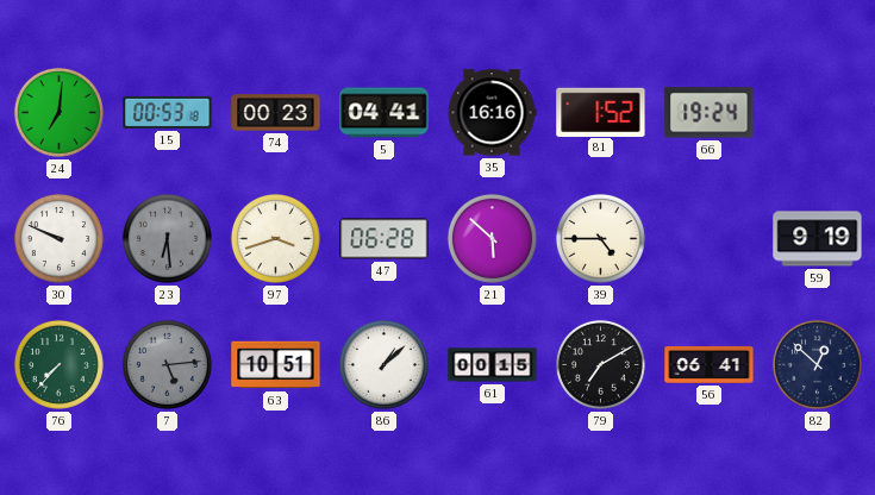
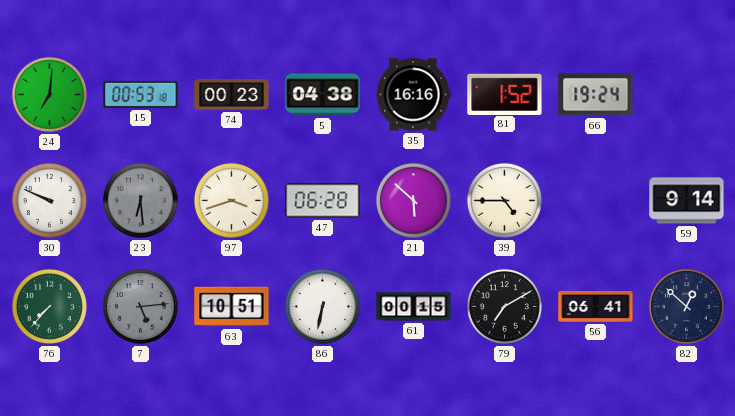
5: 04:41 -> 04:38 (323, 95)
59: 9:19 -> 9:14 (687, 201)
86: 1:08 -> 6:32 (322, 306)
